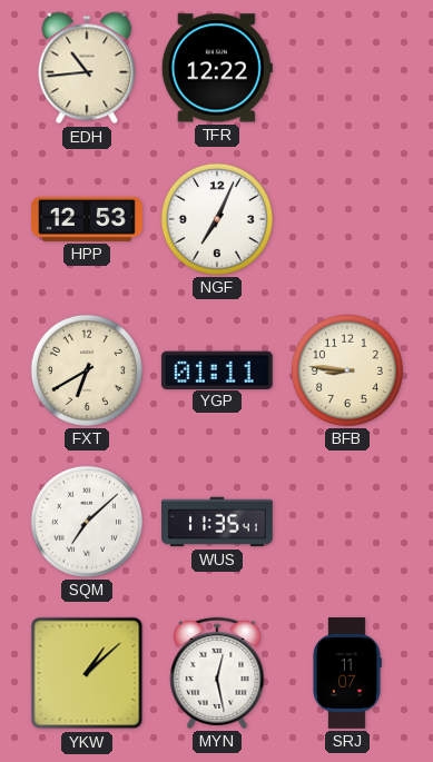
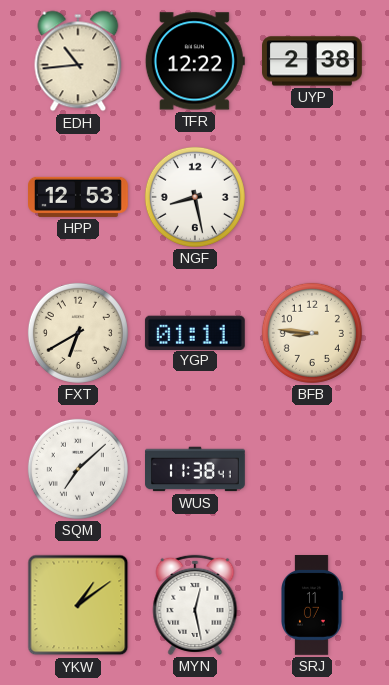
UYP: none -> 2:38 (313, 61)
NGF: 7:04 -> 8:28 (195, 197)
WUS: 11:35 -> 11:38 (196, 469)
YKW: 1:08 -> 1:09 (78, 605)
